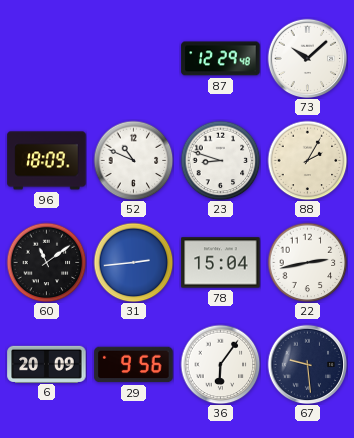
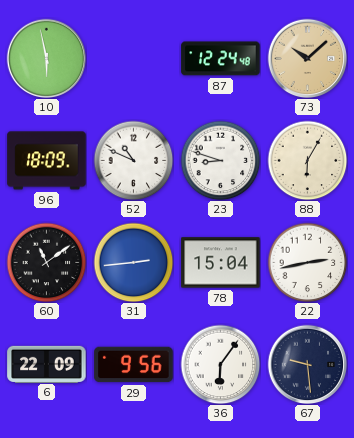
10: none -> 5:58 (46, 58)
87: 12:29 -> 12:24 (221, 59)
73 dial: white -> champagne (307, 58)
88: 2:05 -> 6:05 (307, 160)
6: 20:09 -> 22:09 (47, 364)
